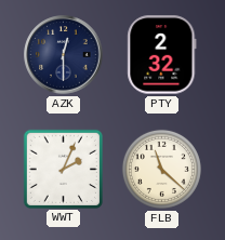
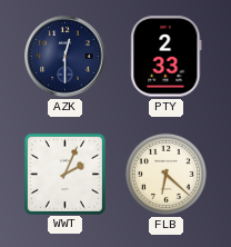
PTY: 2:32 -> 2:33 (167, 57)
FLB: 11:22 -> 6:22 (165, 174)
